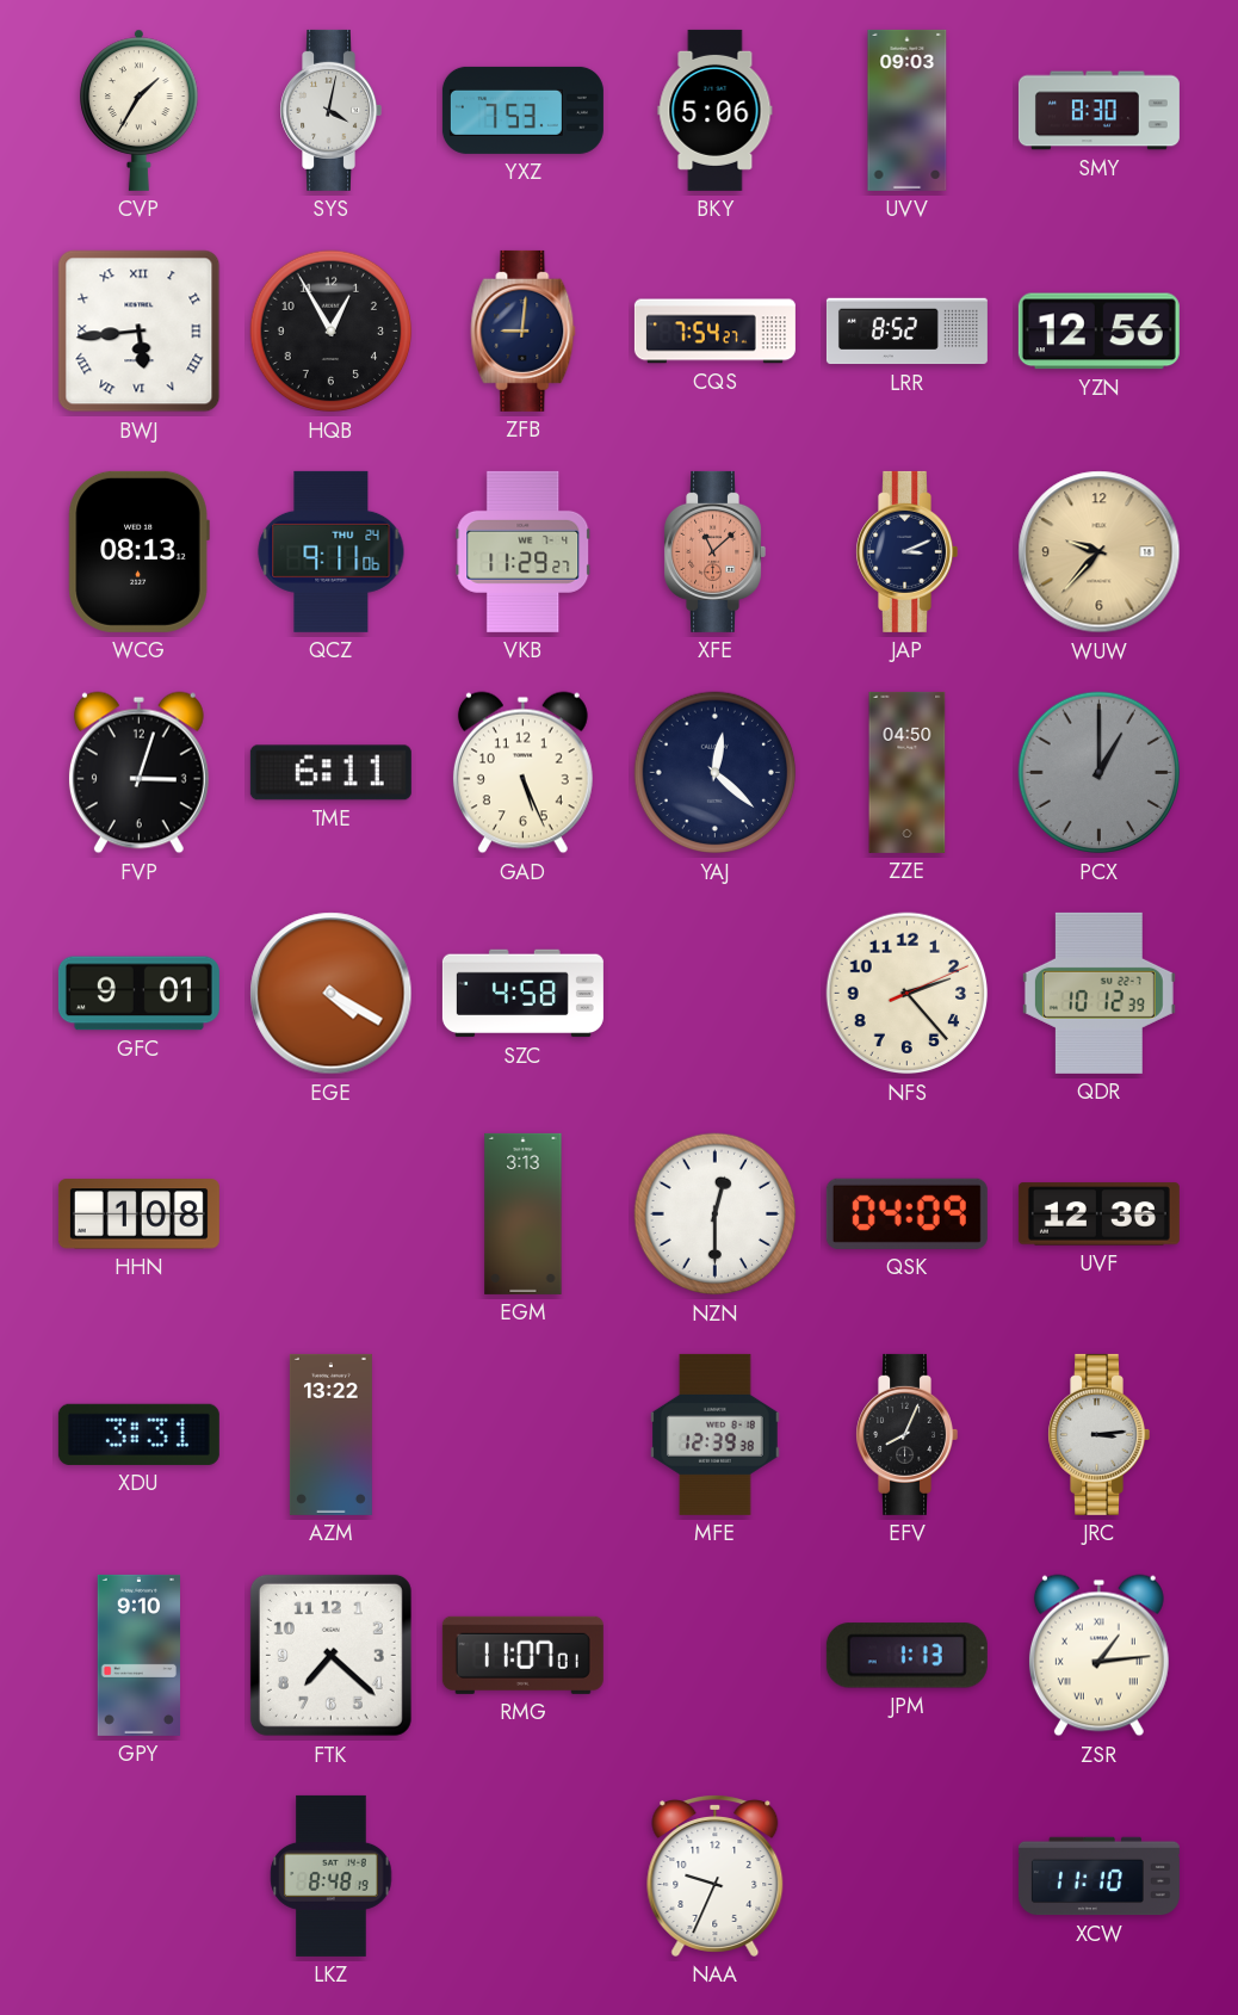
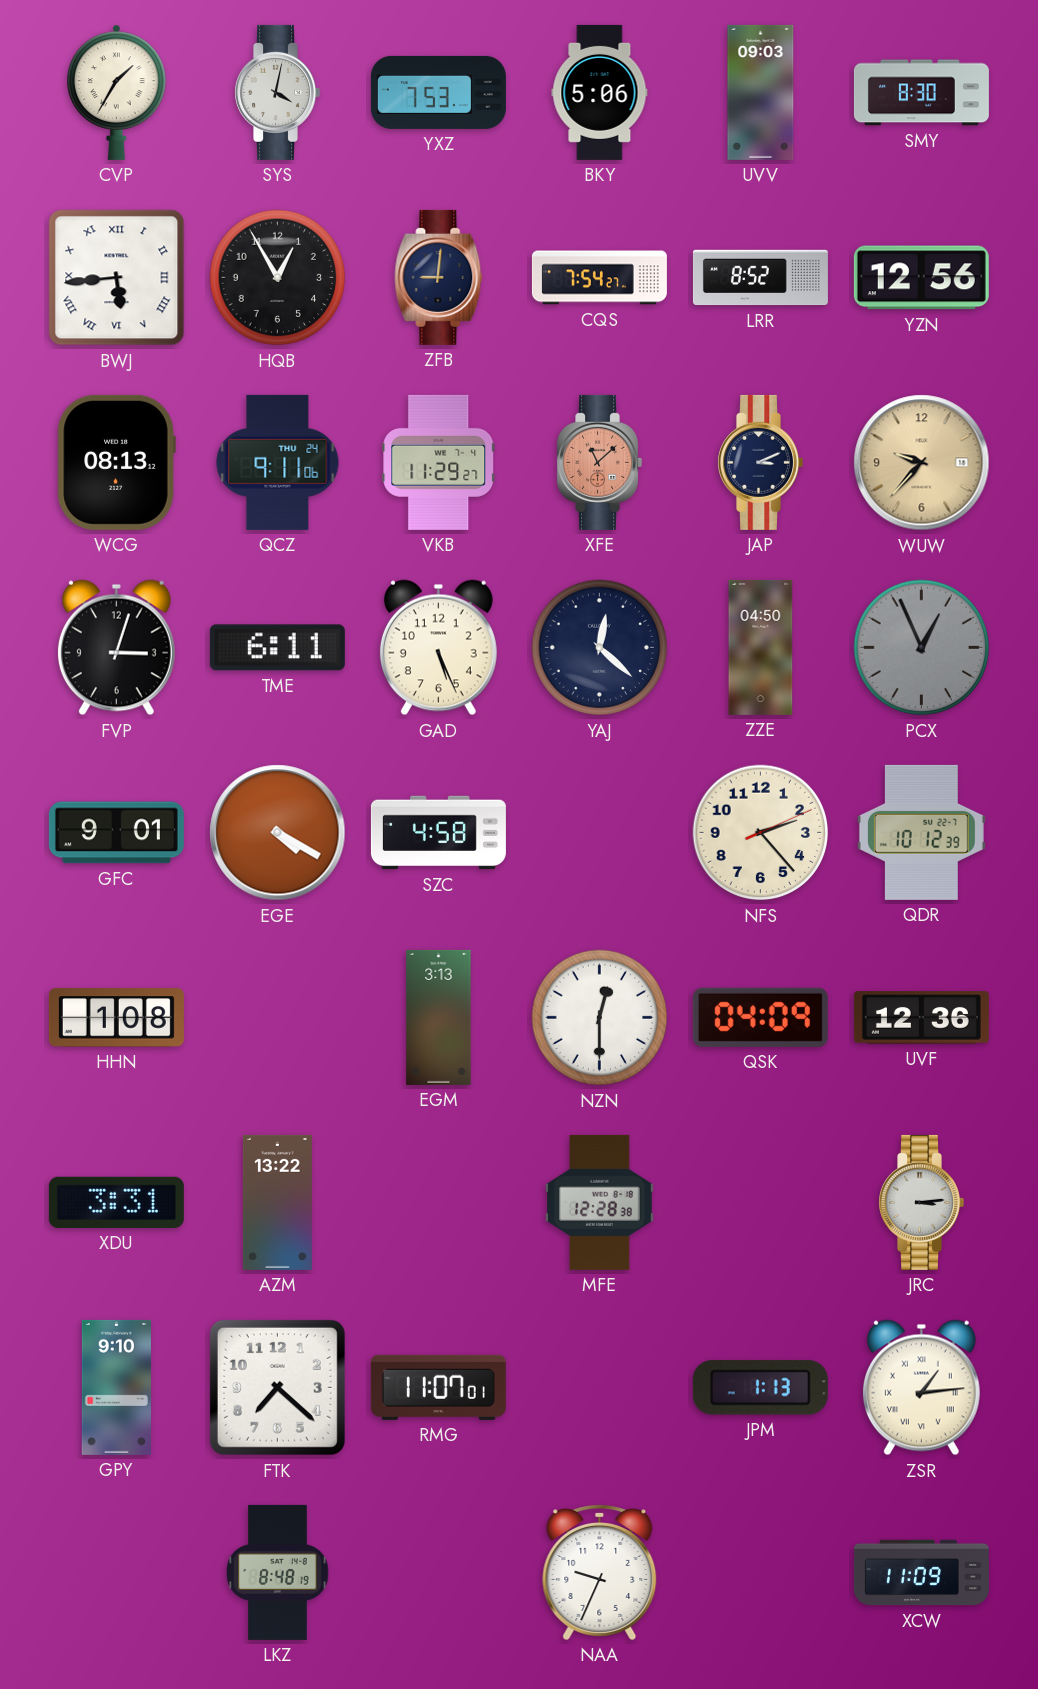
PCX: 1:00 -> 12:56 (922, 648)
MFE: 12:39 -> 12:28 (600, 1202)
EFV: 8:04 -> none (906, 1434)
XCW: 11:10 -> 11:09 (921, 1573)
